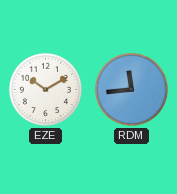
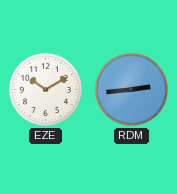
RDM: 11:44 -> 2:44 (131, 89)
